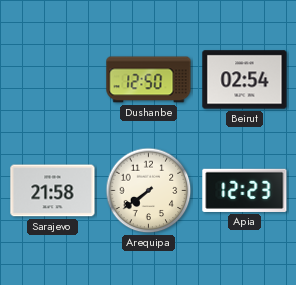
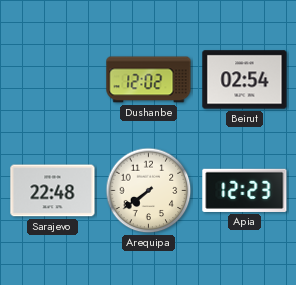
Dushanbe: 12:50 -> 12:02 (149, 80)
Sarajevo: 21:58 -> 22:48 (53, 191)
